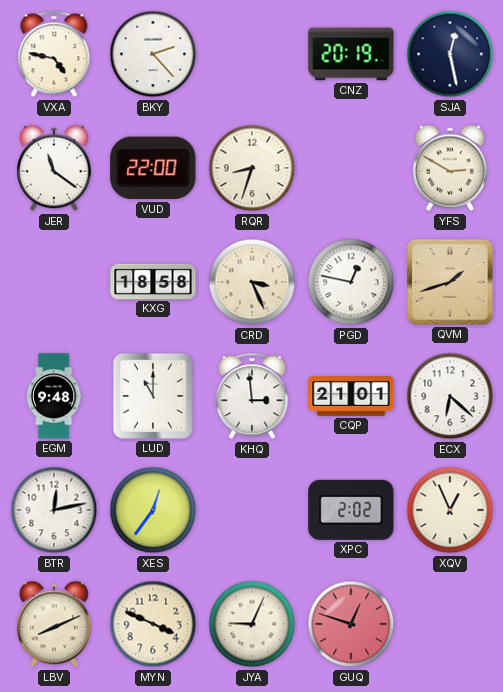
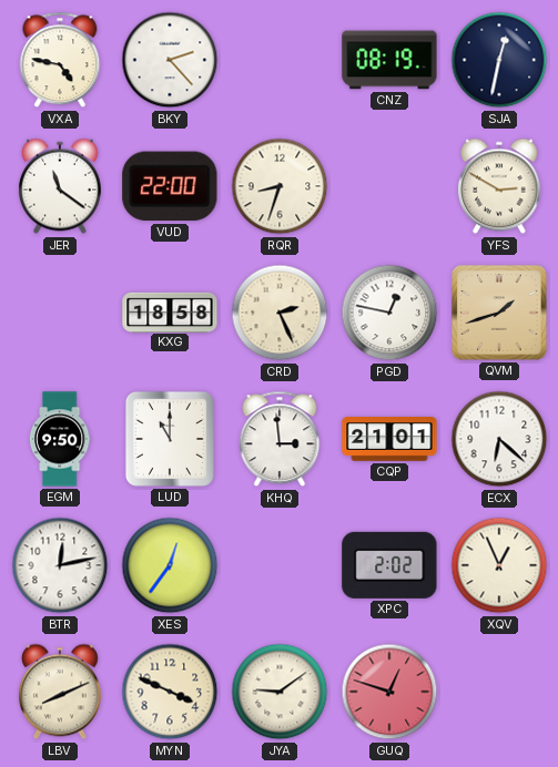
CNZ: 20:19 -> 08:19 (389, 60)
SJA: 12:28 -> 12:32 (499, 60)
CRD: 3:26 -> 2:26 (280, 313)
EGM: 9:48 -> 9:50 (60, 439)
JYA: 9:04 -> 9:09 (280, 692)
